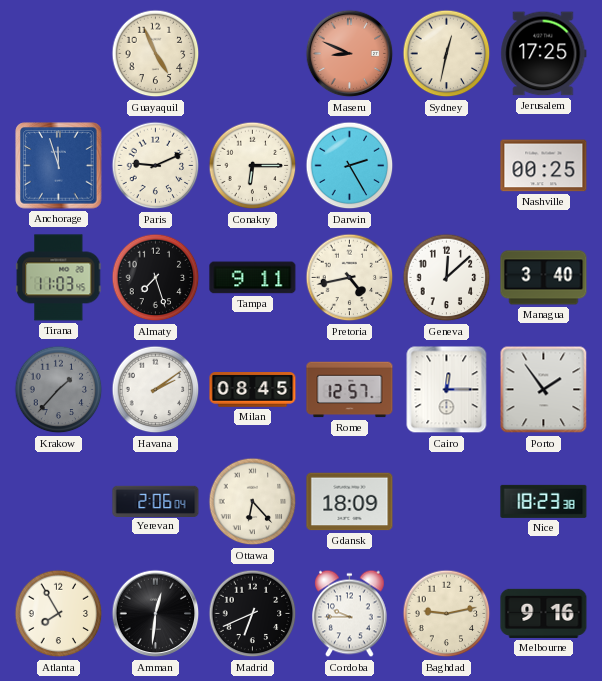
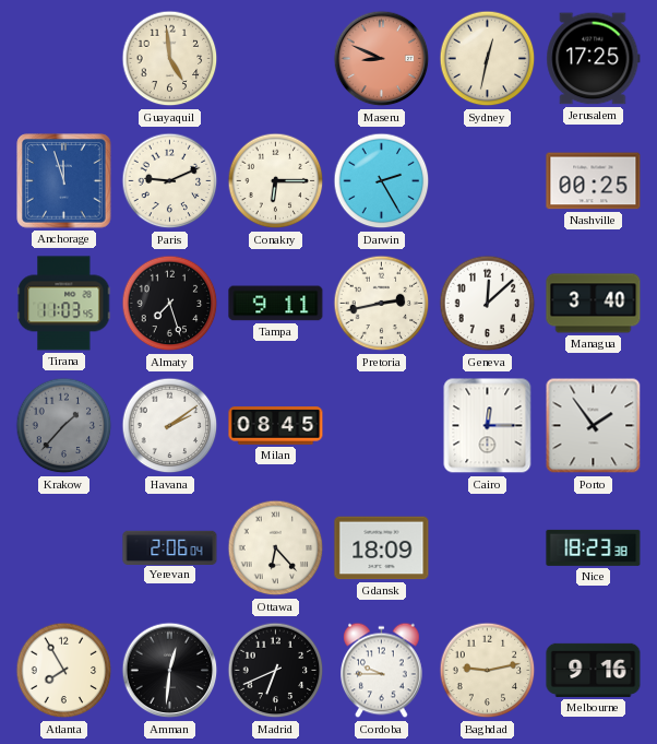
Guayaquil: 4:56 -> 4:59 (170, 59)
Pretoria: 4:43 -> 2:43 (382, 304)
Rome: 12:57 -> none (350, 390)
